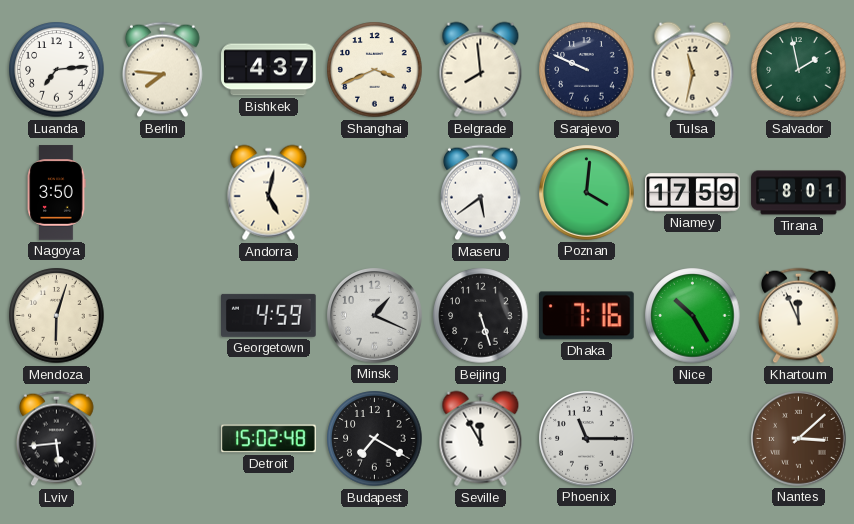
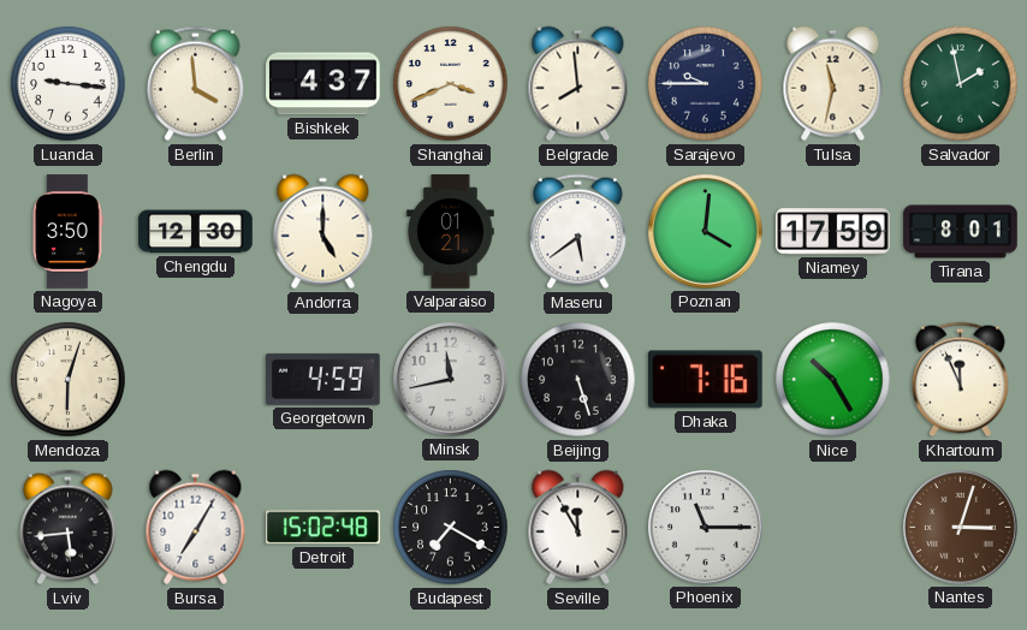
Luanda: 7:14 -> 9:16 (69, 84)
Berlin: 7:46 -> 3:59 (196, 84)
Sarajevo: 9:49 -> 9:45 (706, 84)
Chengdu: none -> 12:30 (196, 232)
Andorra: 5:02 -> 5:00 (323, 232)
Valparaiso: none -> 01:21 (451, 232)
Minsk: 1:19 -> 11:43 (451, 380)
Bursa: none -> 7:05 (196, 528)
Nantes: 3:08 -> 3:03 (961, 528)
